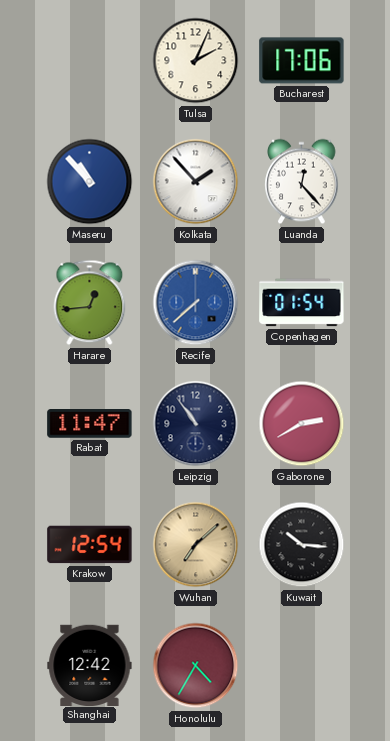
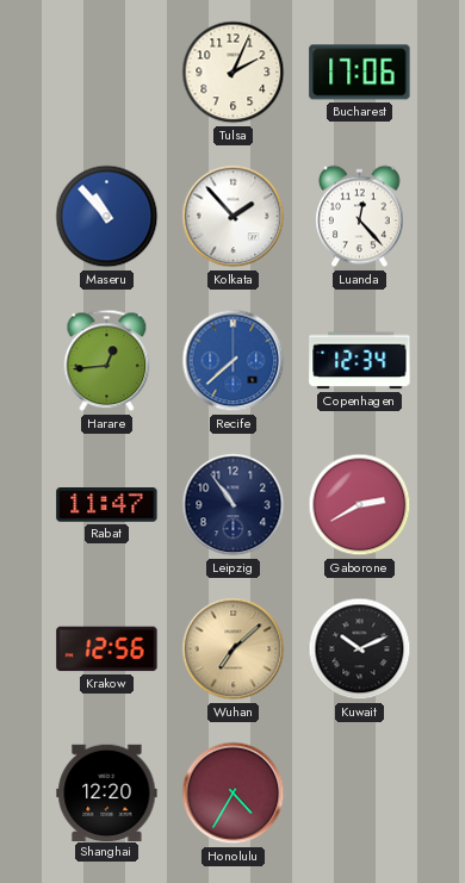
Copenhagen: 01:54 -> 12:34 (360, 361)
Krakow: 12:54 -> 12:56 (107, 649)
Kuwait: 10:16 -> 10:11 (360, 649)
Shanghai: 12:42 -> 12:20 (107, 792)
